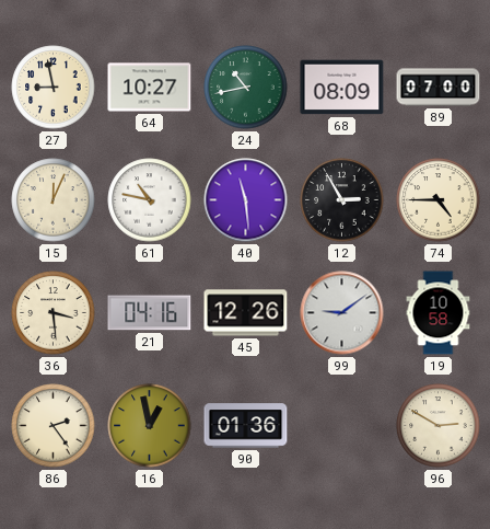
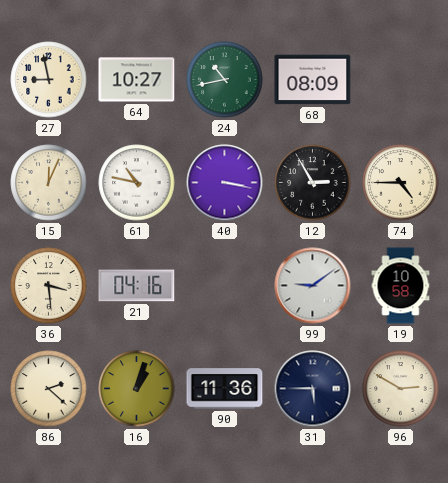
89: 07:00 -> none (439, 88)
40: 11:29 -> 3:17 (225, 183)
45: 12:26 -> none (246, 313)
86: 2:24 -> 2:22 (49, 389)
16: 12:58 -> 1:03 (137, 389)
90: 01:36 -> 11:36 (225, 389)
31: none -> 5:45 (313, 389)
